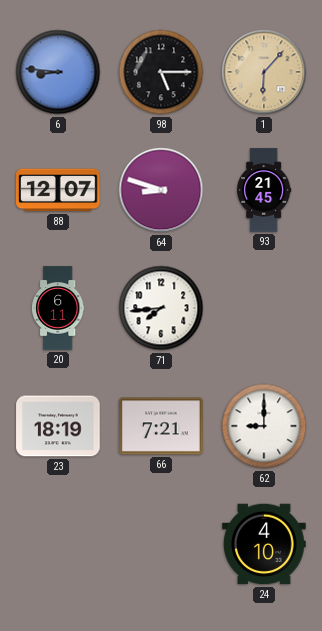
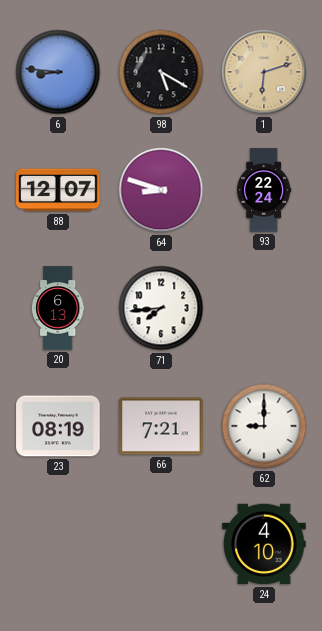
98: 5:15 -> 5:20 (161, 72)
1: 6:07 -> 6:12 (264, 72)
93: 21:45 -> 22:24 (264, 190)
20: 6:11 -> 6:13 (58, 308)
23: 18:19 -> 08:19 (58, 426)
